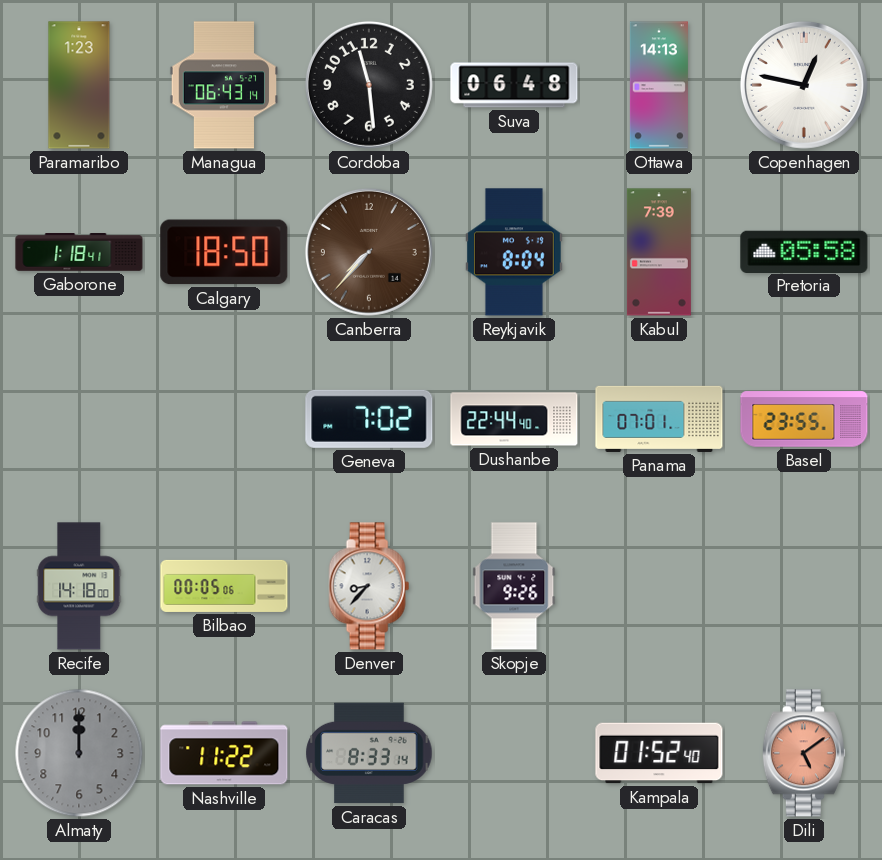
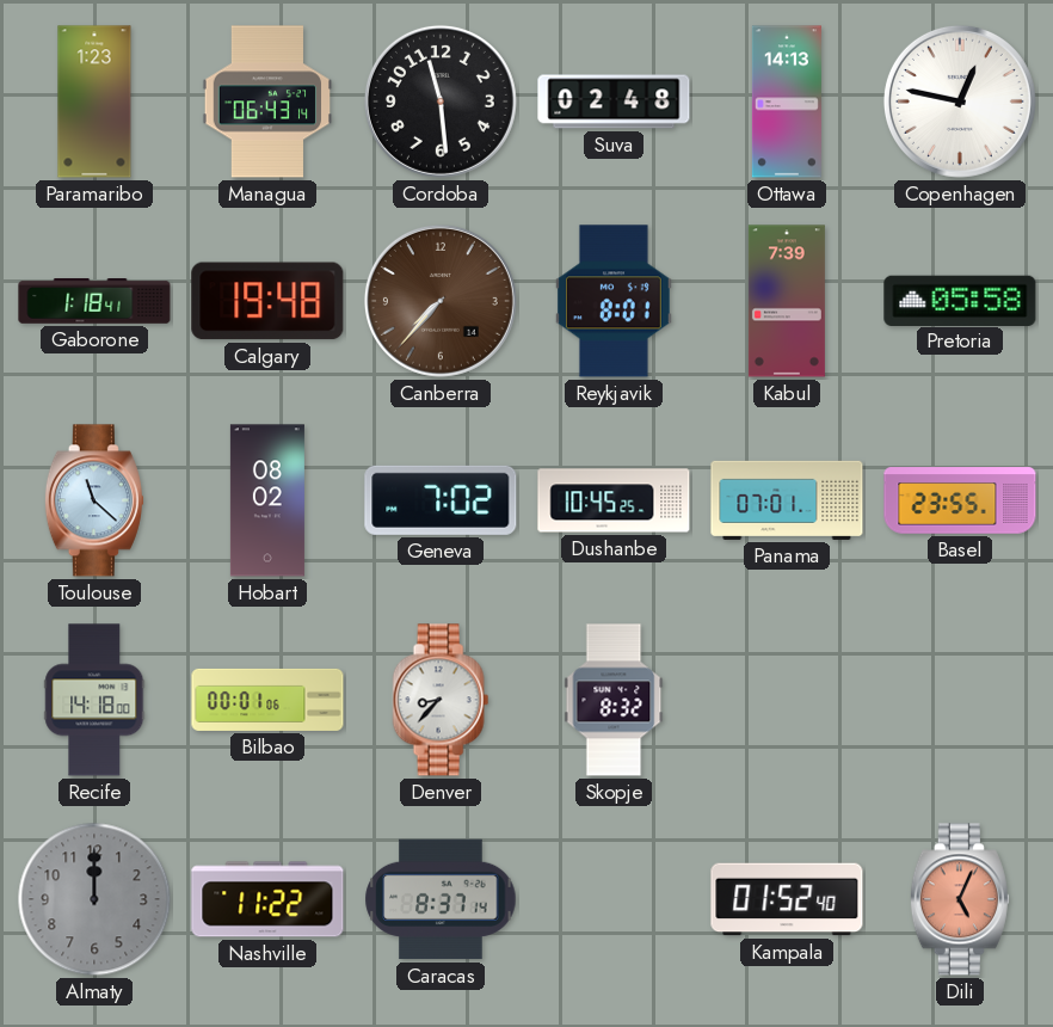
Suva: 06:48 -> 02:48 (614, 102)
Calgary: 18:50 -> 19:48 (267, 301)
Reykjavik: 8:04 -> 8:01 (614, 301)
Toulouse: none -> 11:22 (94, 500)
Hobart: none -> 08:02 (267, 500)
Dushanbe: 22:44 -> 10:45 (614, 500)
Bilbao: 00:05 -> 00:01 (267, 700)
Skopje: 9:26 -> 8:32 (614, 700)
Caracas: 8:33 -> 8:37 (441, 899)
Dili: 5:09 -> 5:04 (960, 899)
